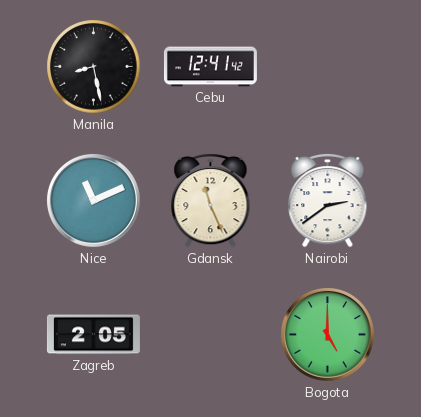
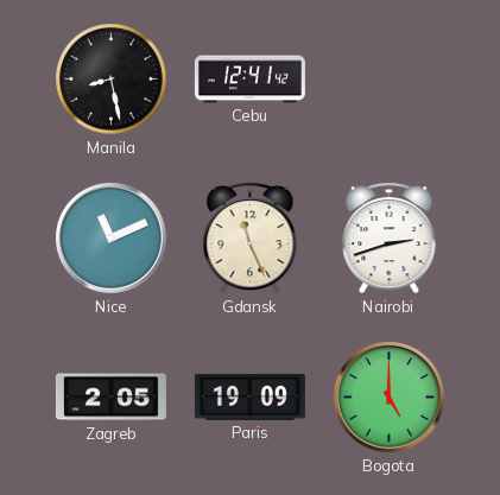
Nairobi: 2:39 -> 2:42 (390, 237)
Paris: none -> 19:09 (249, 396)
